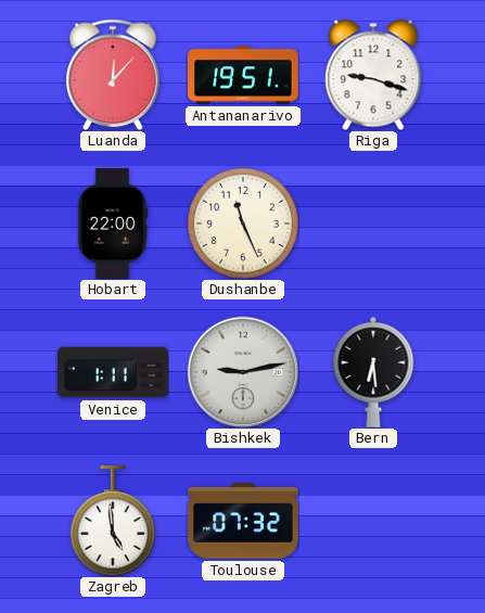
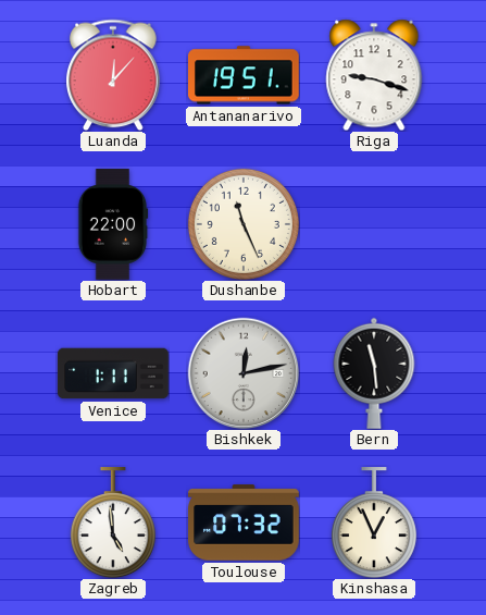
Bishkek: 9:13 -> 12:13 (244, 373)
Bern: 6:29 -> 11:29 (374, 373)
Kinshasa: none -> 12:56 (374, 522)
